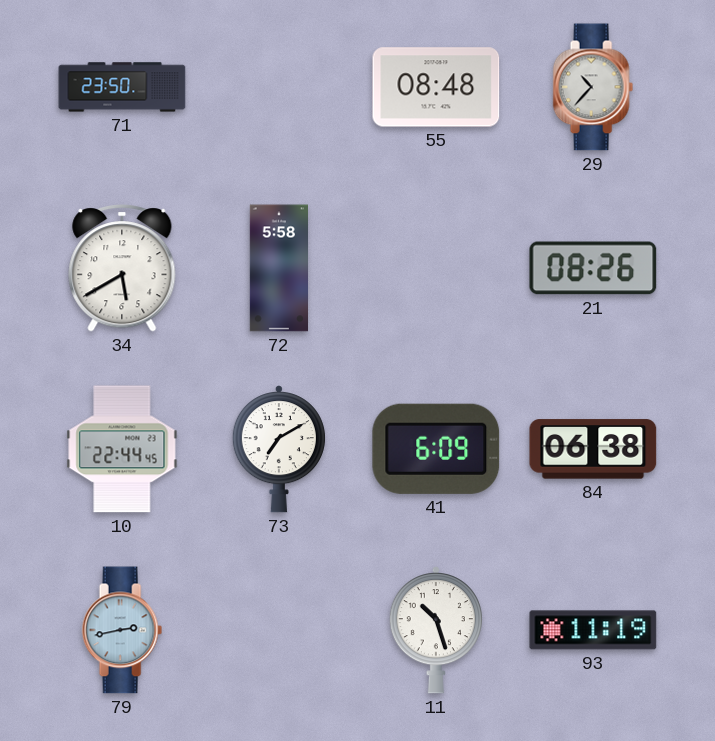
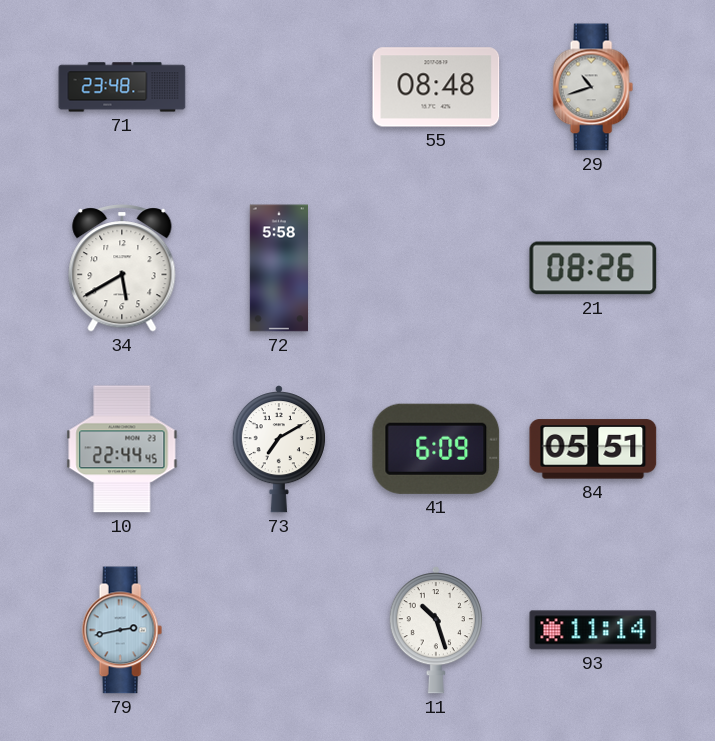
71: 23:50 -> 23:48 (122, 87)
29: 10:37 -> 10:42 (593, 87)
84: 06:38 -> 05:51 (593, 449)
93: 11:19 -> 11:14 (593, 630)
